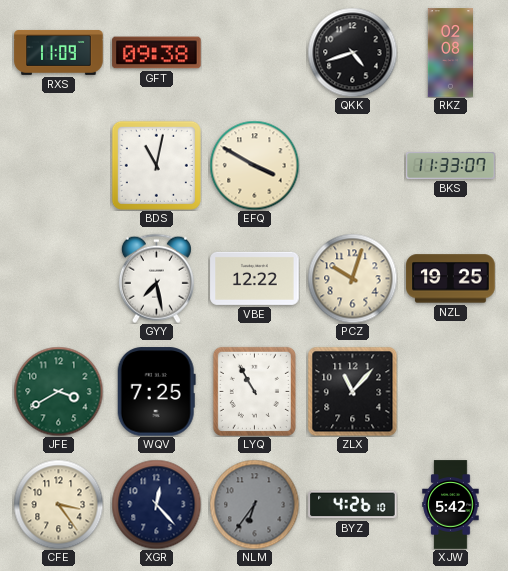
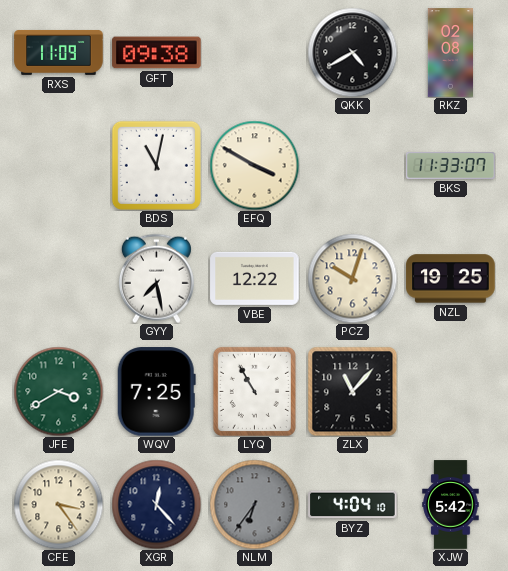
QKK: 4:42 -> 4:40 (352, 52)
BYZ: 4:26 -> 4:04 (353, 505)
